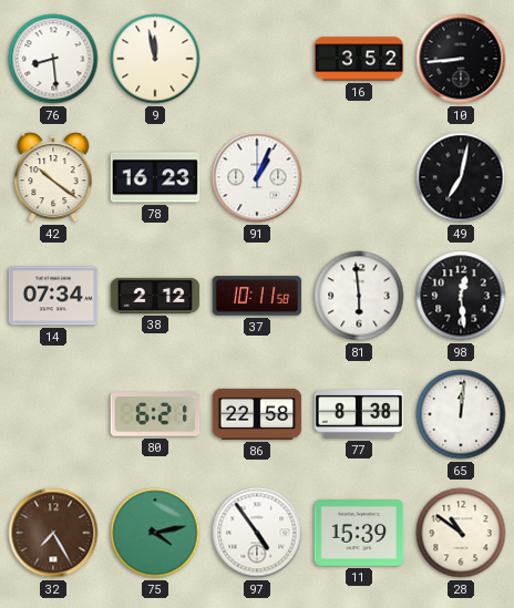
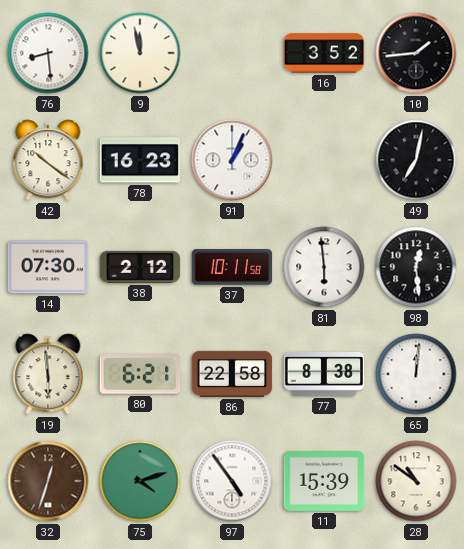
10: 8:44 -> 1:44 (416, 53)
14: 07:34 -> 07:30 (48, 267)
19: none -> 5:59 (48, 374)
32: 7:25 -> 12:33 (48, 481)
75: 4:13 -> 4:12 (140, 481)
